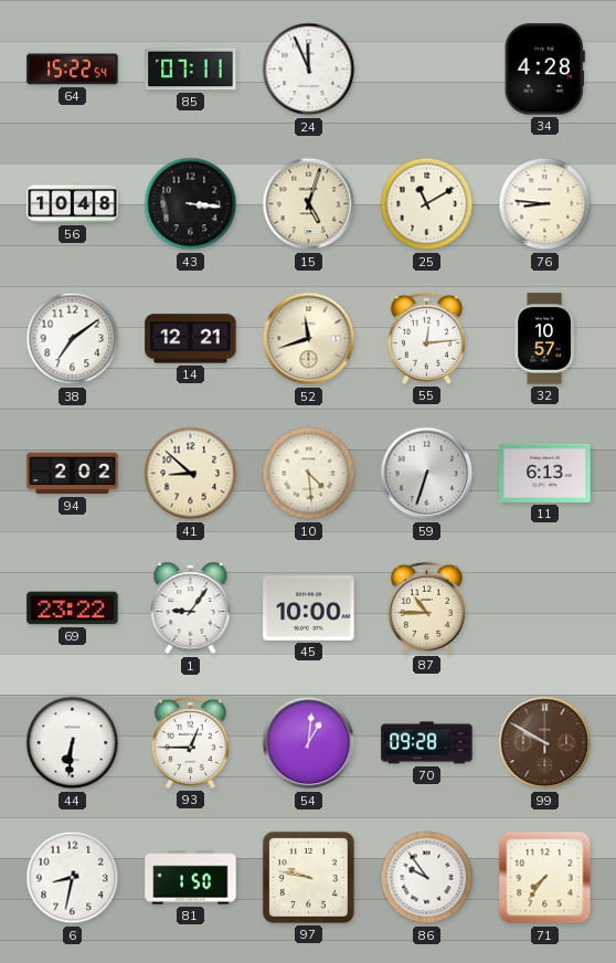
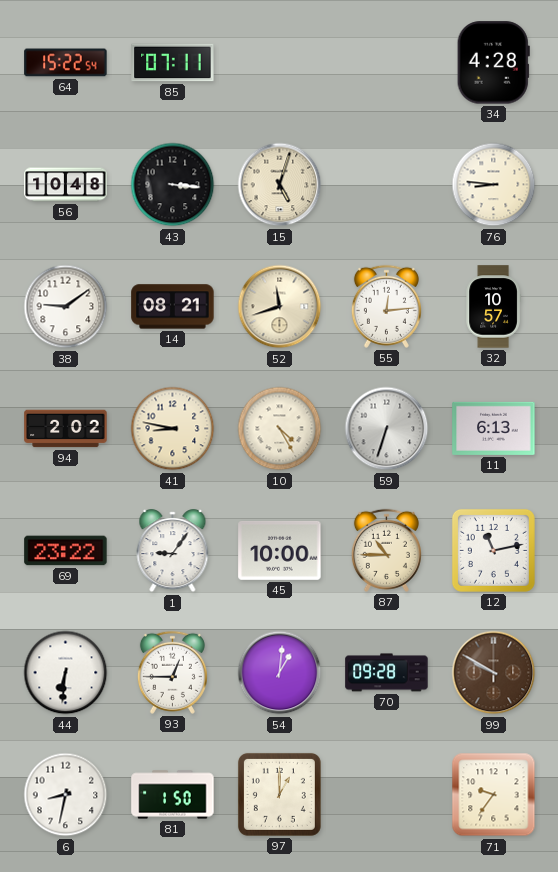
24: 11:56 -> none (309, 70)
25: 11:10 -> none (427, 204)
38: 7:09 -> 9:09 (66, 307)
14: 12:21 -> 08:21 (173, 307)
41: 8:52 -> 8:47 (173, 429)
10: 4:29 -> 4:25 (280, 429)
12: none -> 11:13 (493, 550)
97: 9:47 -> 1:00 (279, 794)
86: 9:54 -> none (427, 878)
71: 7:36 -> 9:36 (494, 795)
